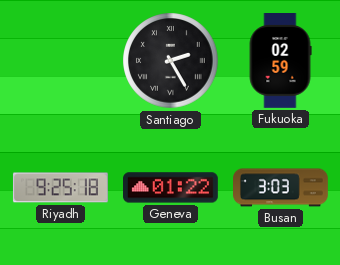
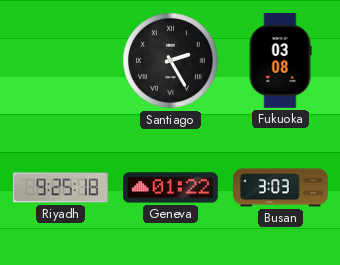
Fukuoka: 02:59 -> 03:08 (280, 61)
